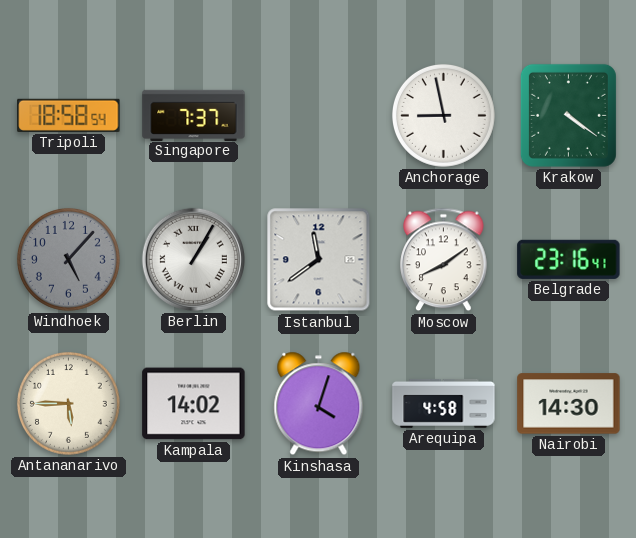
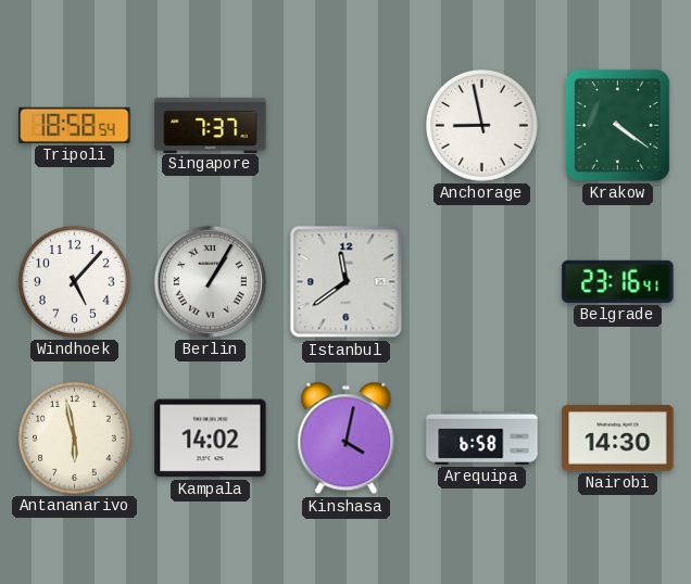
Windhoek dial: grey -> white (74, 281)
Moscow: 8:09 -> none (444, 260)
Antananarivo: 5:45 -> 5:58 (74, 437)
Kinshasa: 4:03 -> 4:02 (347, 439)
Arequipa: 4:58 -> 6:58 (482, 437)
